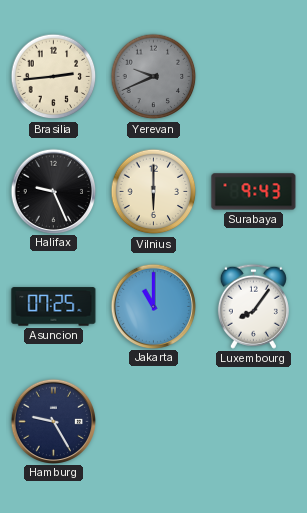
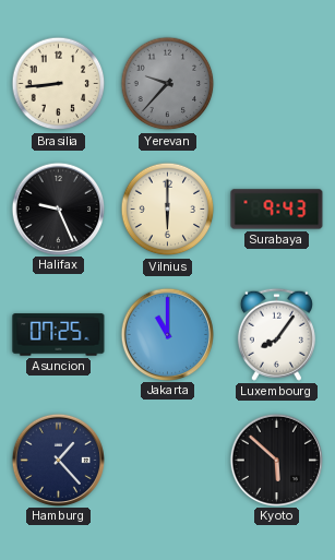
Brasilia: 2:44 -> 8:44 (59, 84)
Yerevan: 9:41 -> 9:37 (168, 84)
Hamburg: 9:25 -> 1:23 (58, 460)
Kyoto: none -> 5:52 (276, 460)
